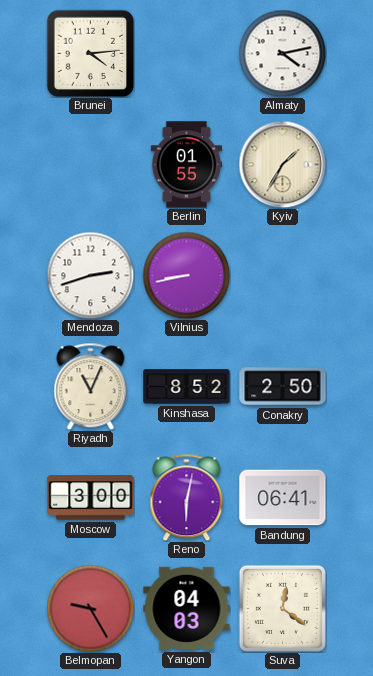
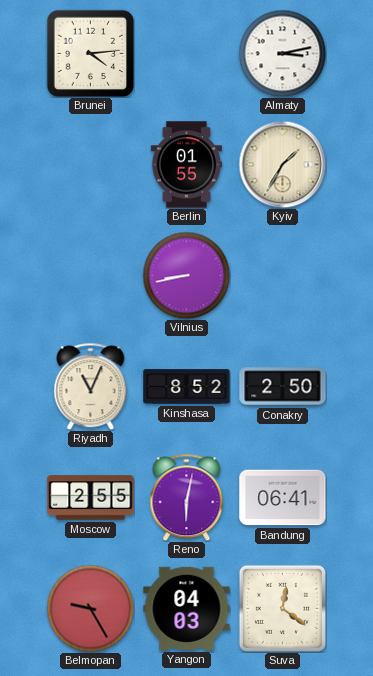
Almaty: 4:13 -> 3:13 (282, 53)
Mendoza: 2:42 -> none (90, 275)
Moscow: 3:00 -> 2:55 (91, 498)
